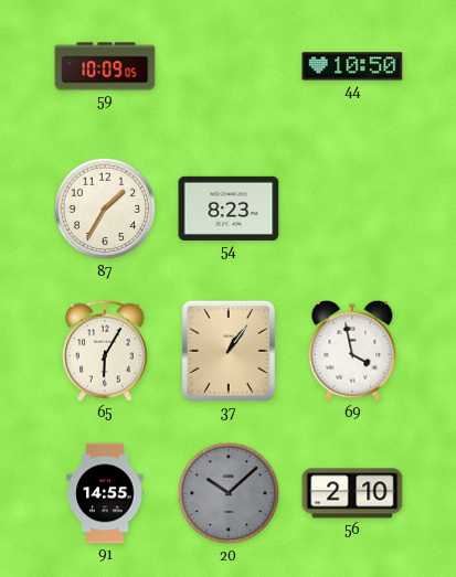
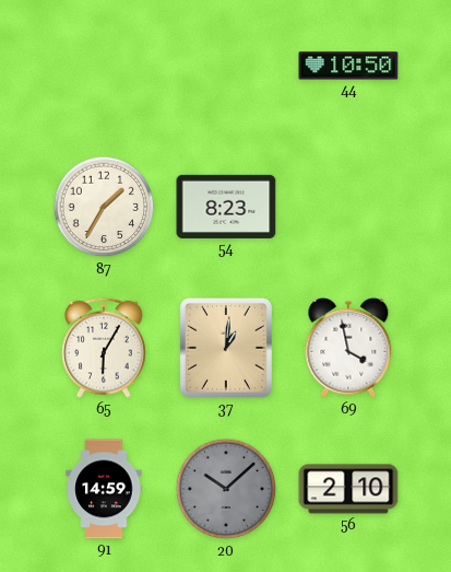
59: 10:09 -> none (105, 66)
37: 1:06 -> 1:01 (226, 348)
91: 14:55 -> 14:59 (104, 489)
